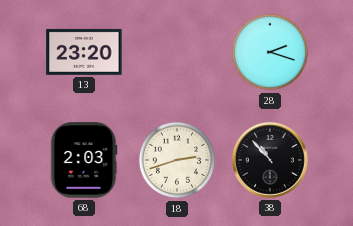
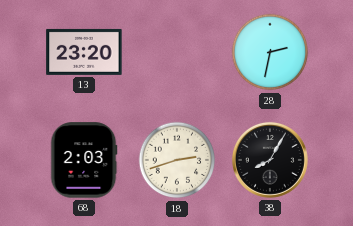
28: 2:18 -> 2:32 (270, 52)
38: 10:53 -> 8:05 (270, 160)
